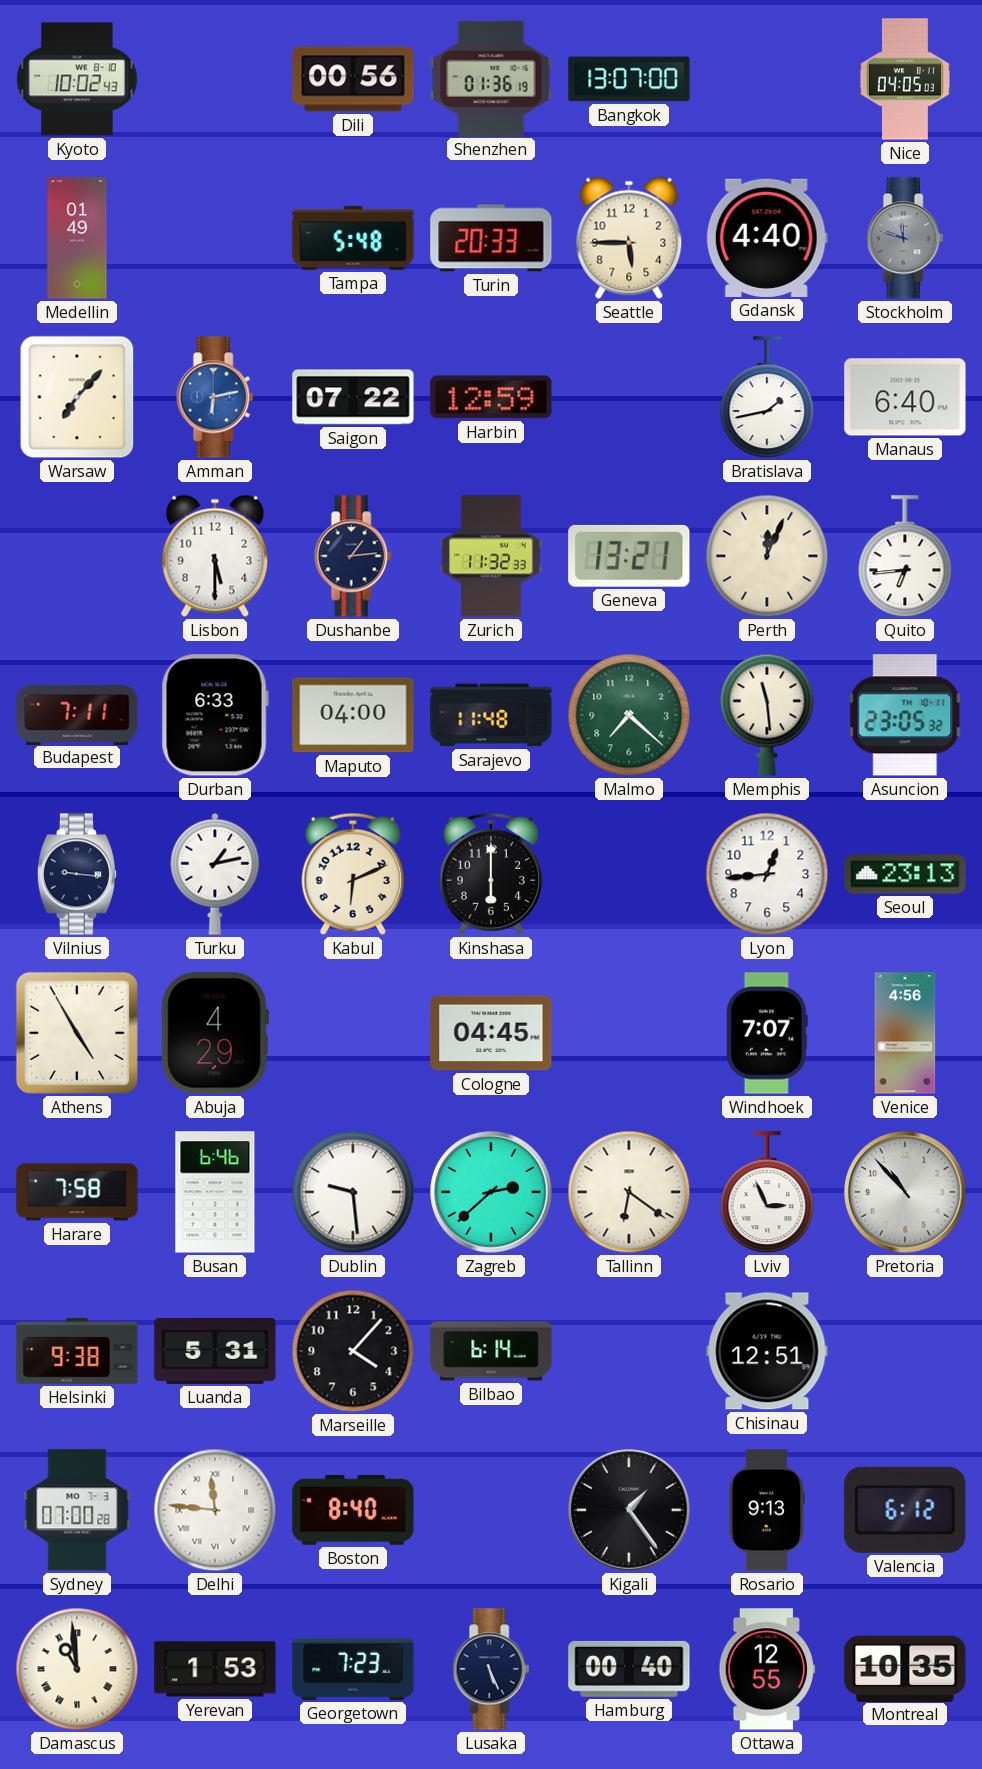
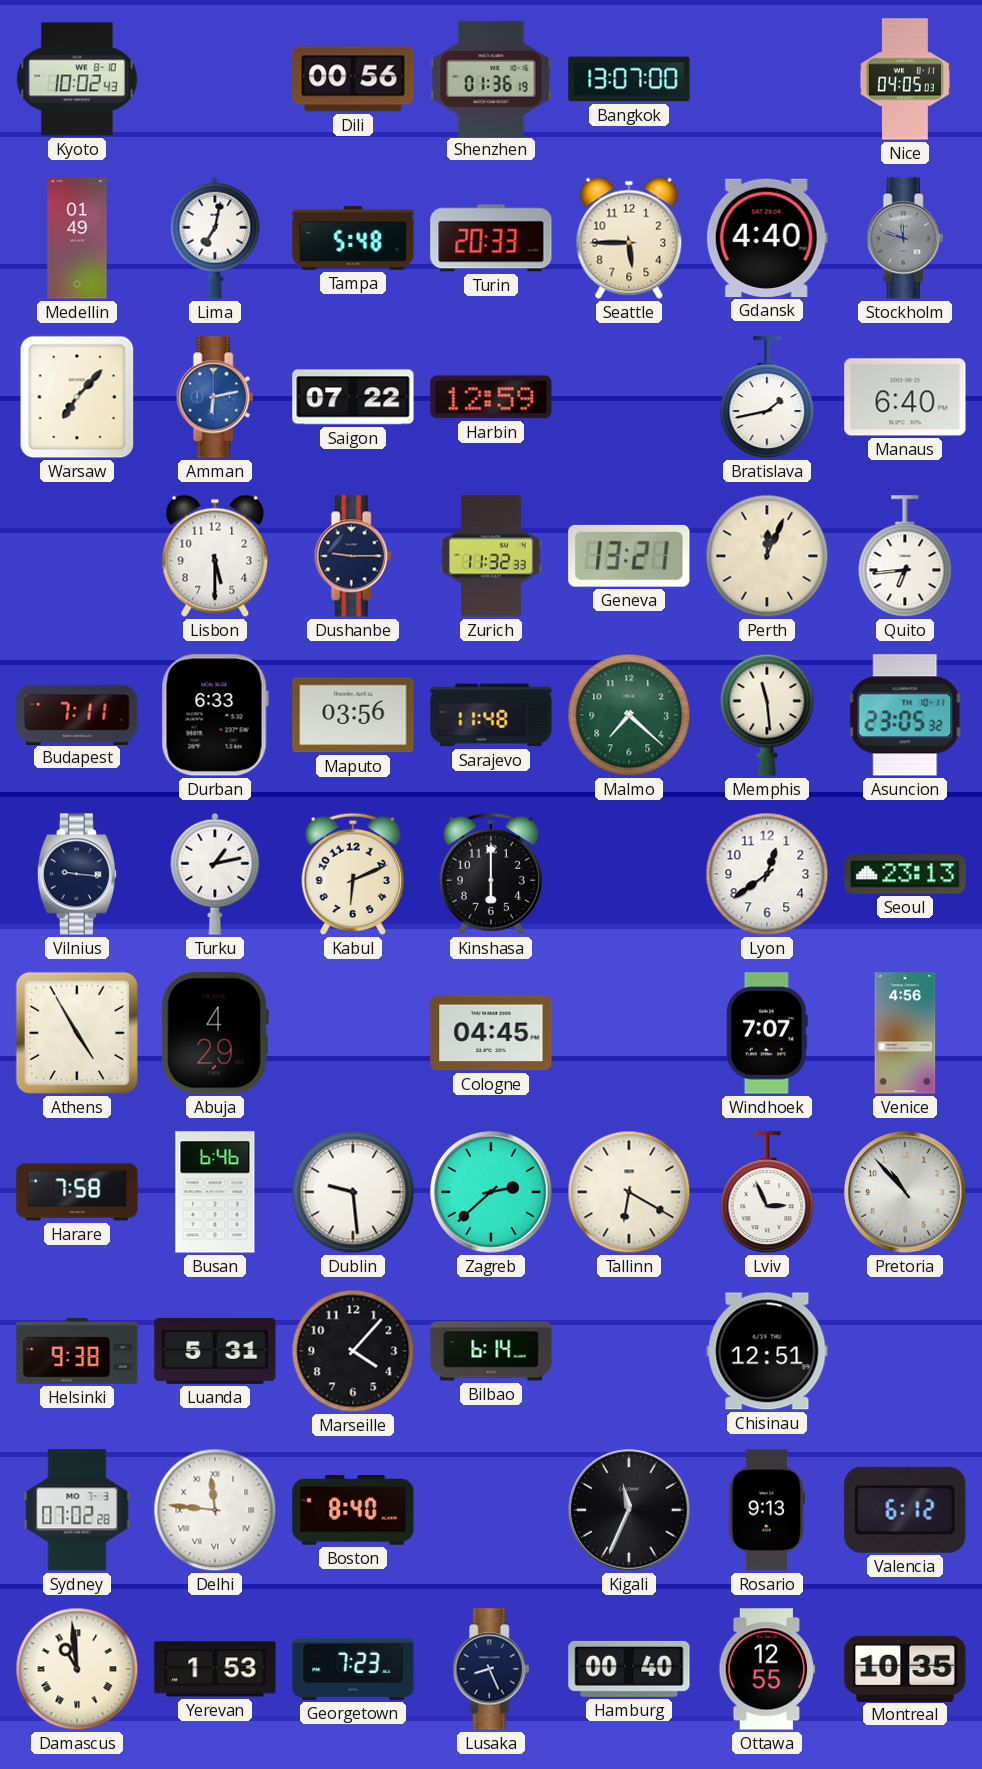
Lima: none -> 7:02 (215, 238)
Dushanbe: 1:14 -> 9:15 (353, 556)
Maputo: 04:00 -> 03:56 (353, 715)
Lyon: 12:44 -> 12:39 (767, 874)
Tallinn: 6:21 -> 6:20 (629, 1192)
Sydney: 07:00 -> 07:02 (77, 1510)
Kigali: 1:24 -> 11:34 (629, 1510)
Lusaka: 5:26 -> 8:26 (491, 1669)
